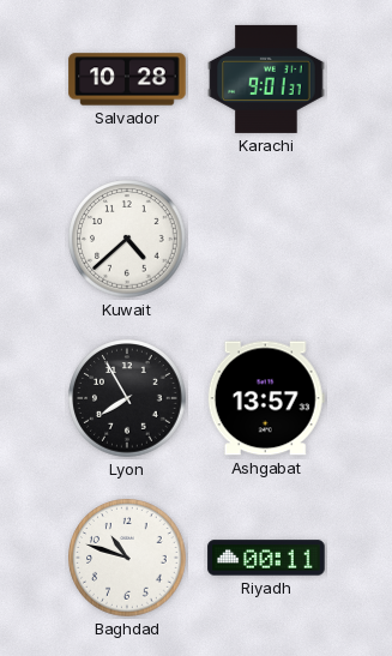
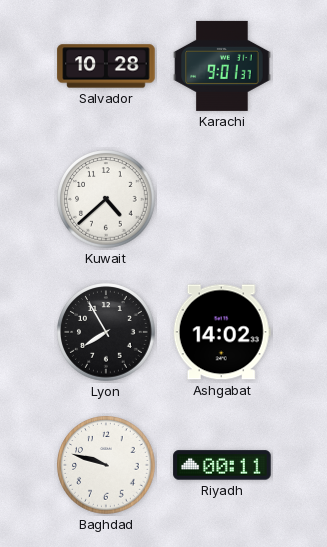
Ashgabat: 13:57 -> 14:02 (222, 332)
Baghdad: 10:48 -> 9:48 (106, 465)
